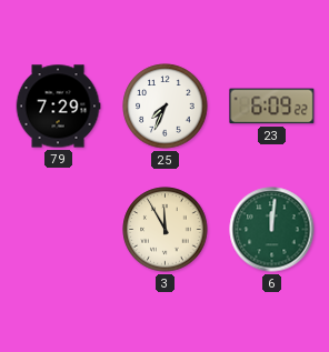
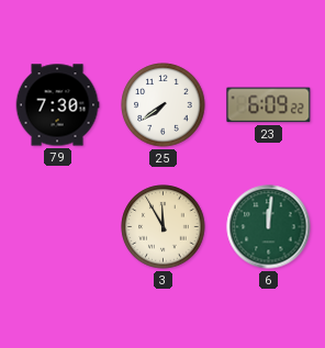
79: 7:29 -> 7:30 (57, 105)
25: 7:34 -> 7:39 (164, 105)
